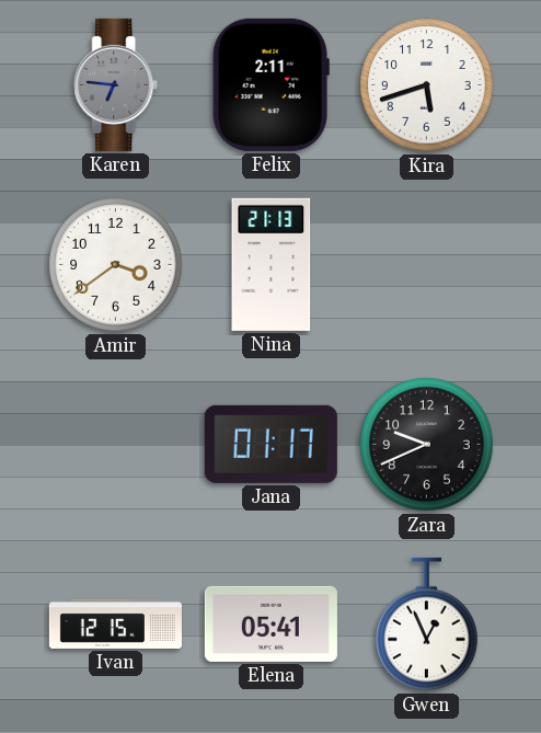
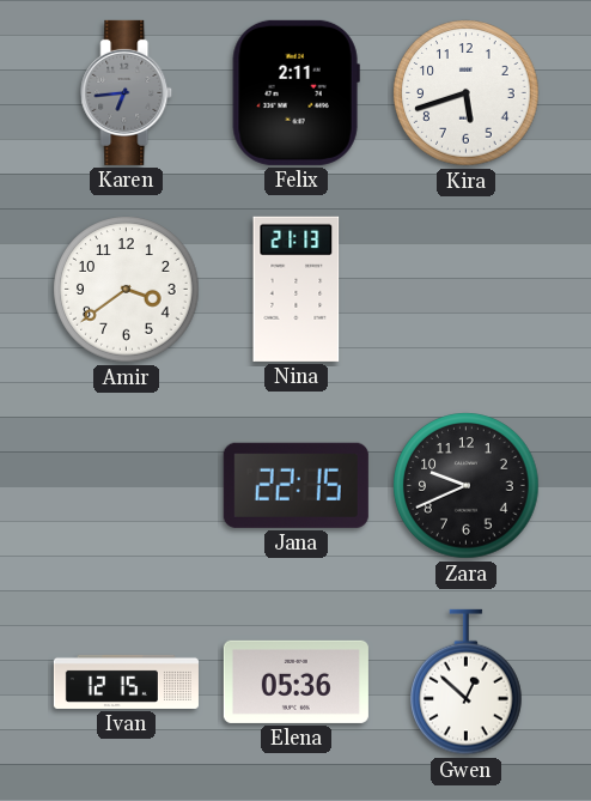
Karen: 6:46 -> 6:44 (127, 92)
Jana: 01:17 -> 22:15 (295, 485)
Elena: 05:41 -> 05:36 (295, 681)
Gwen: 12:56 -> 12:52 (467, 682)
